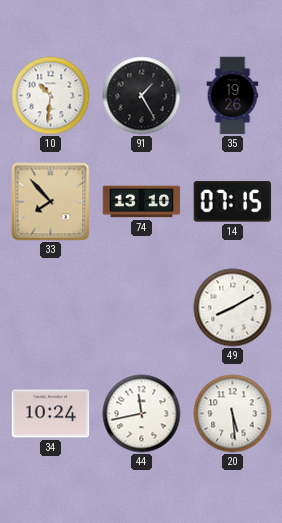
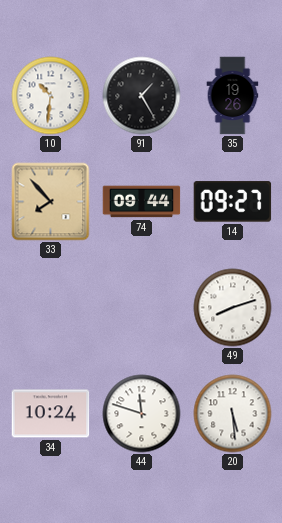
74: 13:10 -> 09:44 (142, 202)
14: 07:15 -> 09:27 (233, 202)
49: 8:10 -> 8:12 (233, 308)
44: 11:43 -> 11:48 (142, 414)
